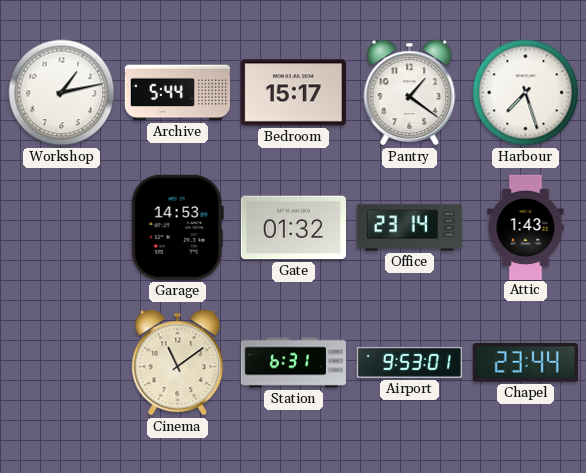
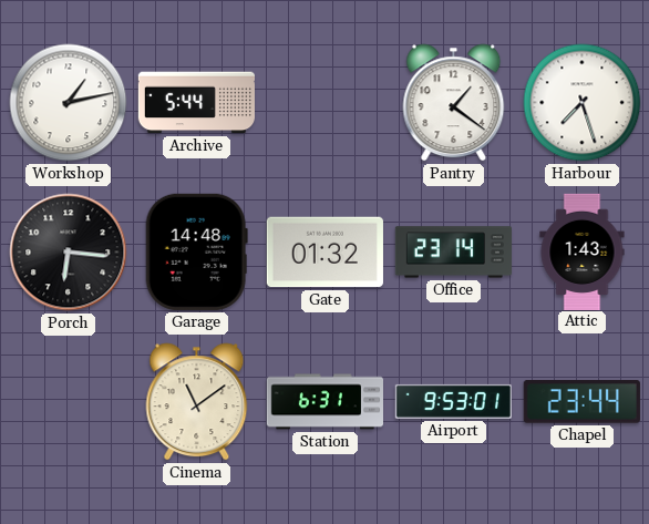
Bedroom: 15:17 -> none (293, 93)
Porch: none -> 6:16 (69, 253)
Garage: 14:53 -> 14:48 (196, 251)
